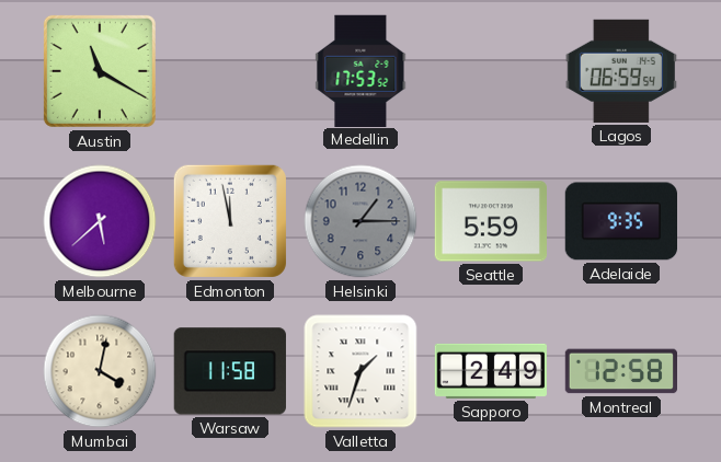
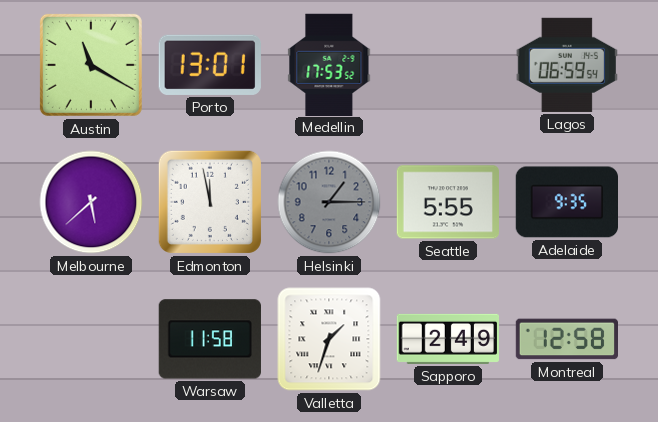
Porto: none -> 13:01 (210, 65)
Seattle: 5:59 -> 5:55 (447, 202)
Mumbai: 4:02 -> none (100, 371)
